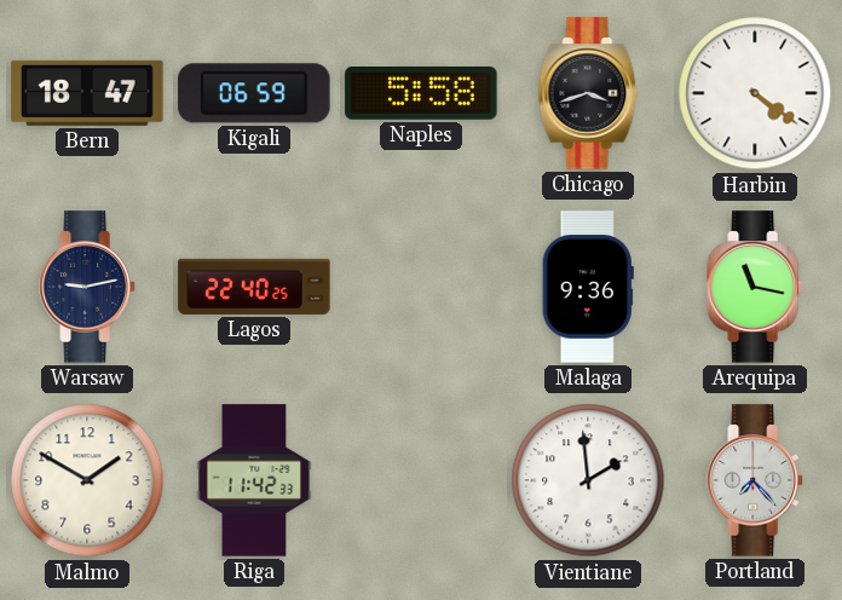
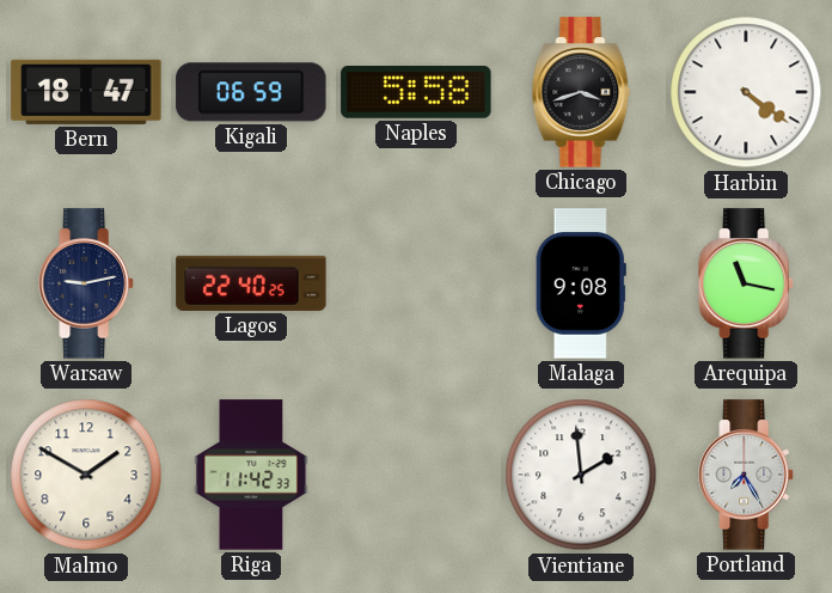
Malaga: 9:36 -> 9:08 (581, 283)
Portland: 7:23 -> 7:25 (746, 475)
